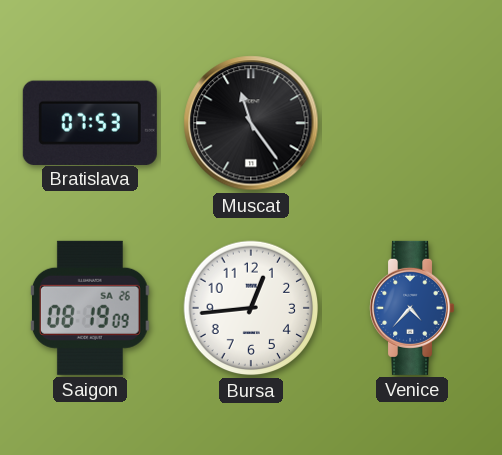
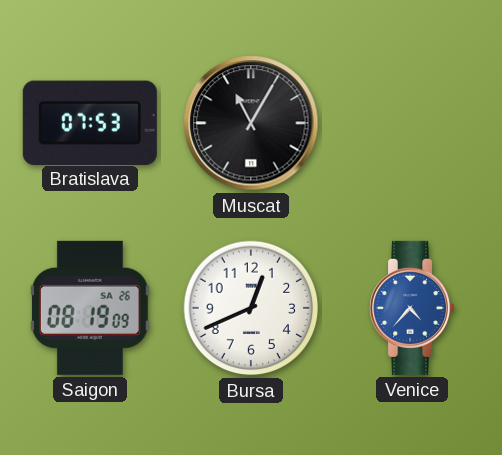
Muscat: 11:24 -> 11:05 (251, 123)
Bursa: 12:44 -> 12:41 (251, 308)
